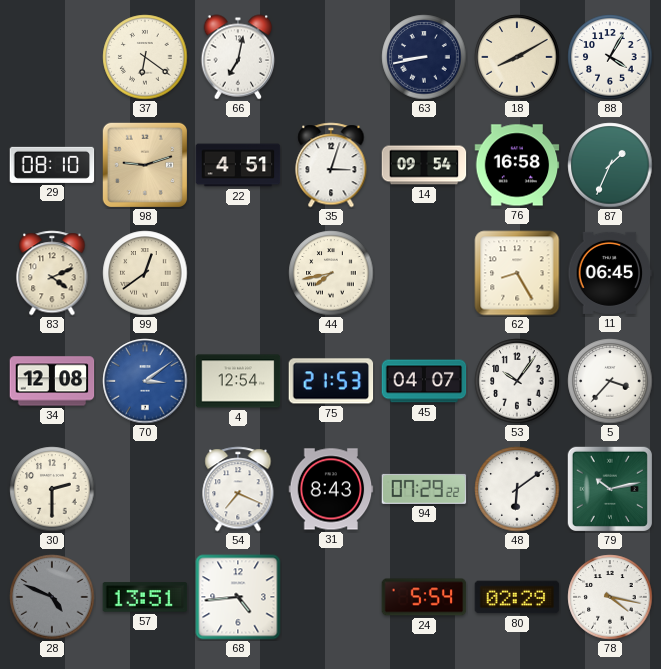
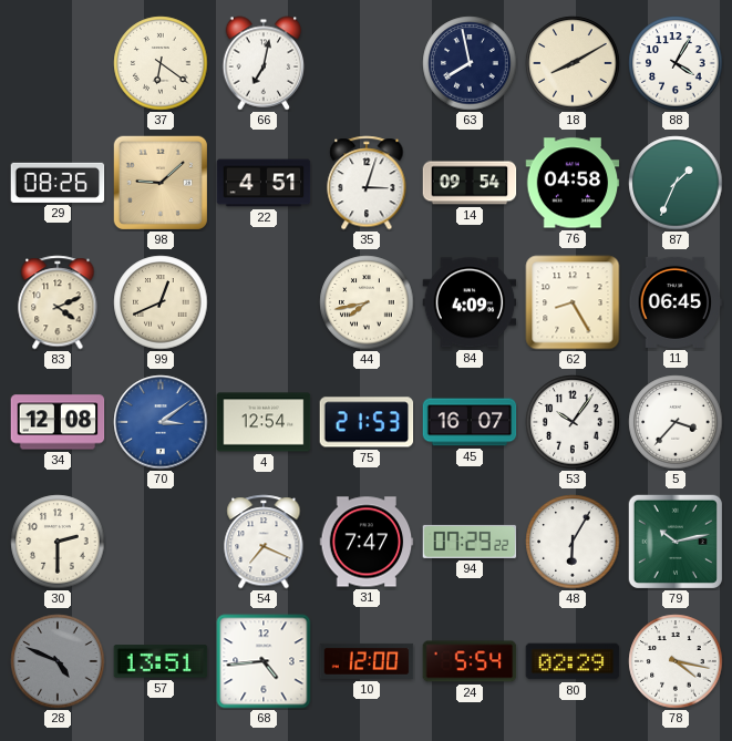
63: 8:43 -> 7:58 (470, 63)
29: 08:10 -> 08:26 (58, 183)
98: 9:12 -> 9:08 (159, 182)
76: 16:58 -> 04:58 (573, 183)
99: 12:39 -> 12:41 (161, 302)
84: none -> 4:09 (470, 302)
45: 04:07 -> 16:07 (470, 422)
31: 8:43 -> 7:47 (367, 542)
48: 6:09 -> 6:05 (573, 542)
10: none -> 12:00 (367, 661)
